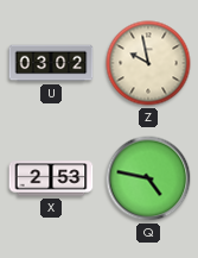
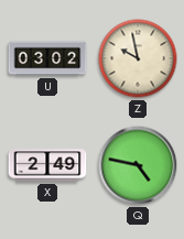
X: 2:53 -> 2:49 (47, 165)
